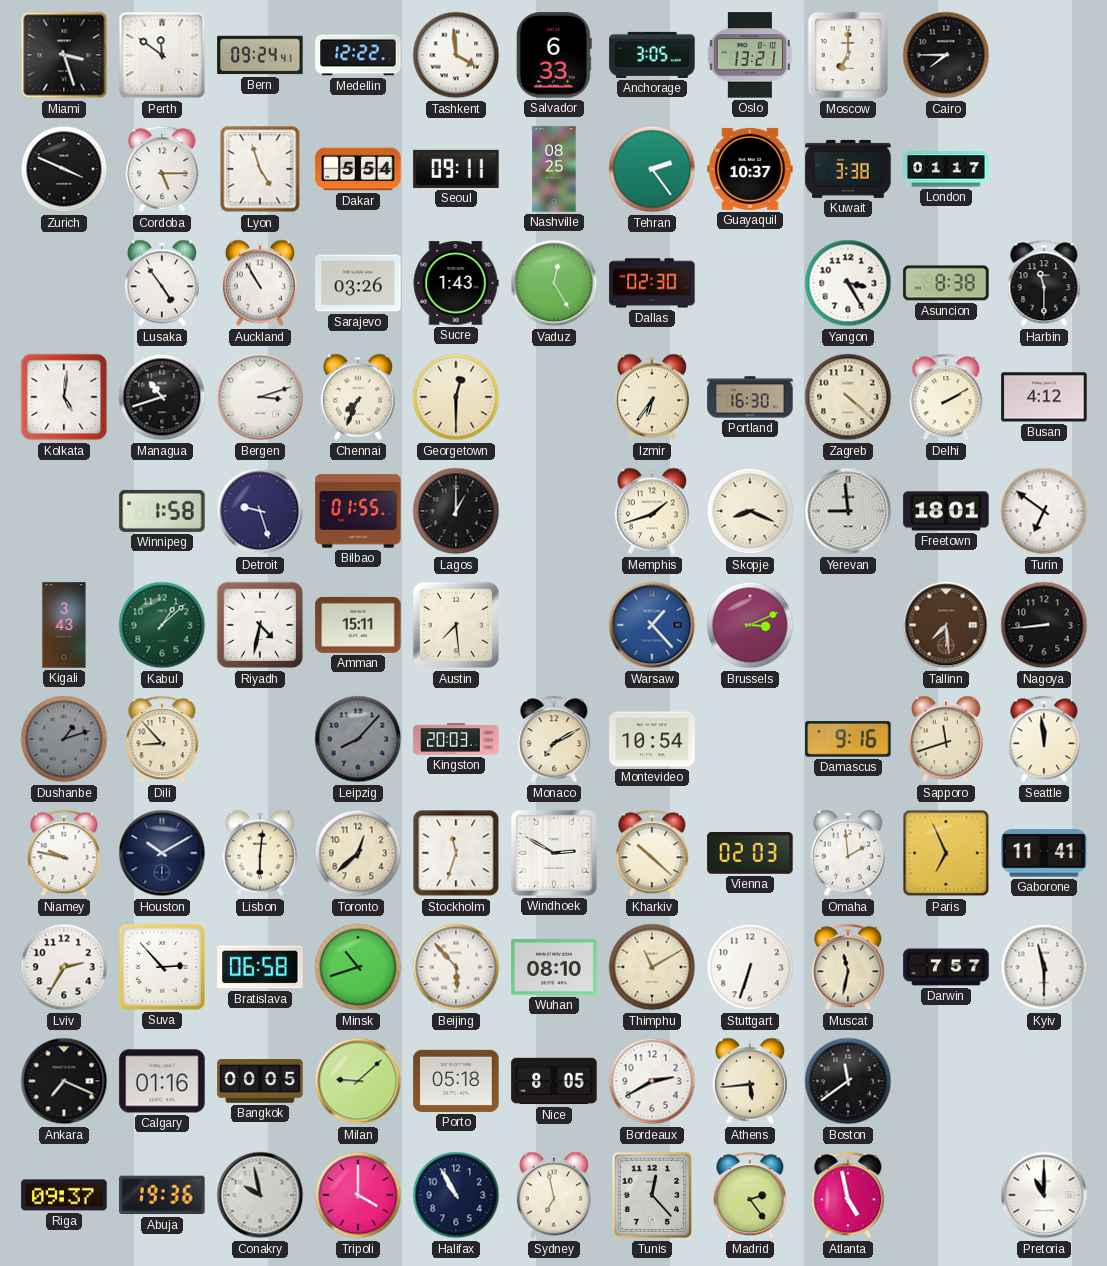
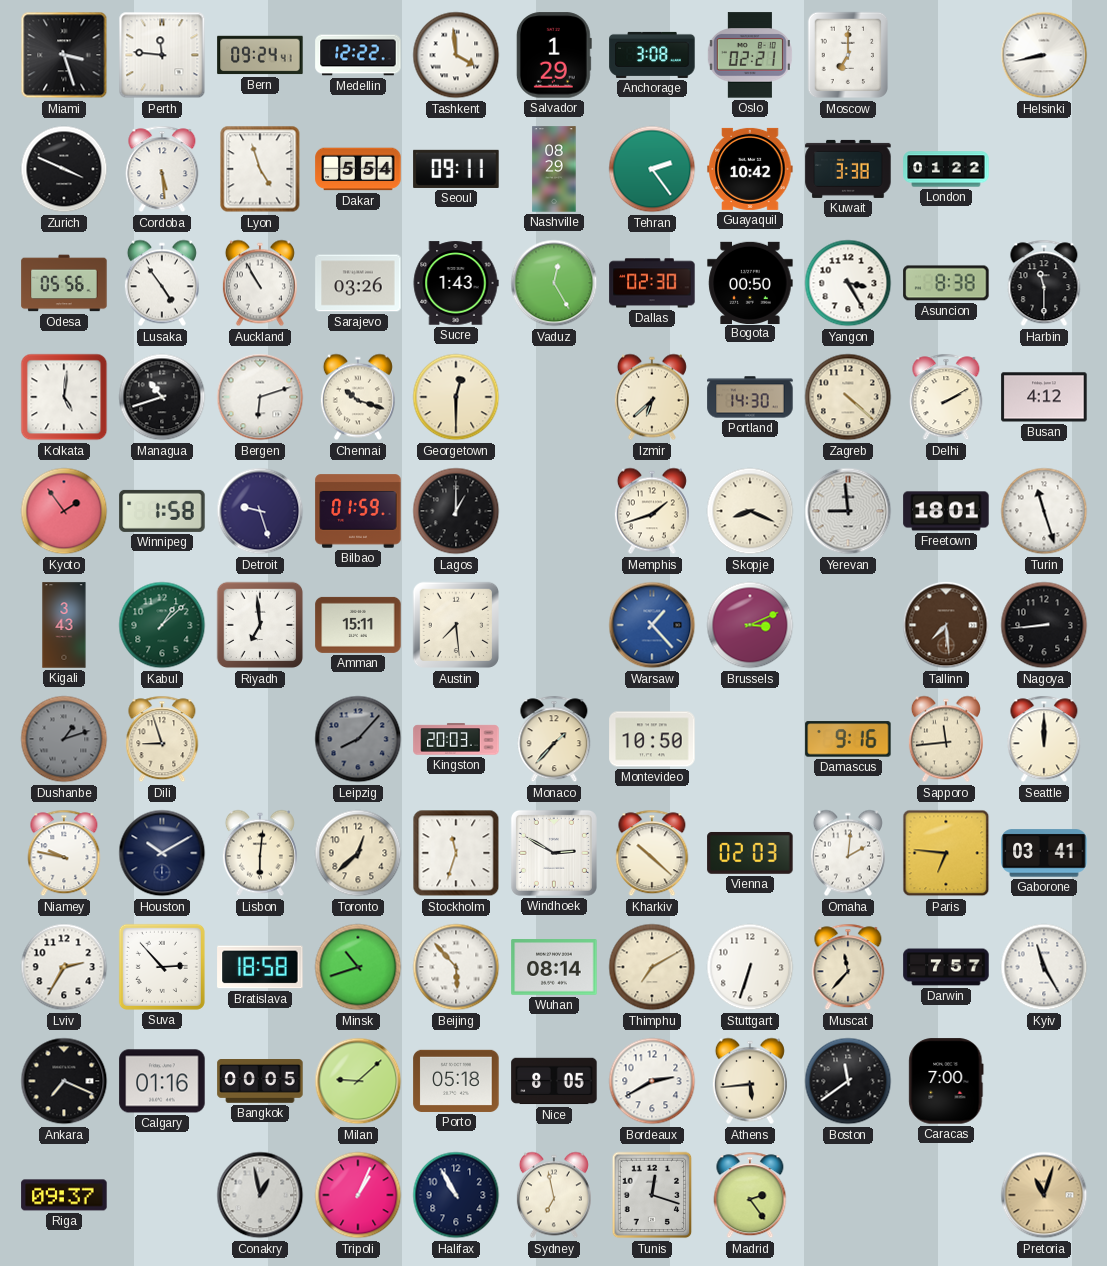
Perth: 11:51 -> 11:46 (162, 55)
Salvador: 6:33 -> 1:29 (554, 55)
Anchorage: 3:05 -> 3:08 (652, 55)
Oslo: 13:21 -> 02:21 (750, 55)
Cairo: 7:45 -> none (946, 55)
Helsinki: none -> 8:43 (1044, 55)
Cordoba: 5:15 -> 5:29 (162, 169)
Nashville: 08:25 -> 08:29 (554, 169)
Guayaquil: 10:37 -> 10:42 (750, 169)
London: 01:17 -> 01:22 (946, 169)
Odesa: none -> 05:56 (64, 283)
Bogota: none -> 00:50 (750, 282)
Bergen: 3:12 -> 6:12 (260, 397)
Chennai: 7:34 -> 10:18 (358, 397)
Izmir: 6:36 -> 6:38 (652, 397)
Portland: 16:30 -> 14:30 (750, 397)
Kyoto: none -> 1:54 (64, 511)
Bilbao: 01:55 -> 01:59 (358, 511)
Turin: 6:51 -> 11:27 (1044, 511)
Riyadh: 4:32 -> 6:59 (260, 625)
Dili: 8:53 -> 8:57 (162, 739)
Monaco: 7:10 -> 1:37 (554, 739)
Montevideo: 10:54 -> 10:50 (652, 739)
Sapporo: 11:42 -> 11:44 (946, 739)
Seattle: 11:59 -> 12:00 (1044, 739)
Omaha: 1:59 -> 2:01 (848, 853)
Paris: 6:56 -> 6:46 (946, 853)
Gaborone: 11:41 -> 03:41 (1044, 853)
Bratislava: 06:58 -> 18:58 (260, 967)
Wuhan: 08:10 -> 08:14 (554, 967)
Thimphu: 11:10 -> 7:10 (652, 967)
Muscat: 11:32 -> 11:37 (848, 967)
Kyiv: 11:30 -> 11:25 (1044, 967)
Caracas: none -> 7:00 (946, 1081)
Abuja: 19:36 -> none (162, 1195)
Conakry: 9:58 -> 12:58 (260, 1195)
Tripoli: 4:00 -> 1:04 (358, 1195)
Tunis: 12:23 -> 12:18 (652, 1195)
Atlanta: 4:58 -> none (848, 1195)
Pretoria: 11:00 -> 11:03 (1044, 1195)
Pretoria dial: white -> champagne (1044, 1195)
